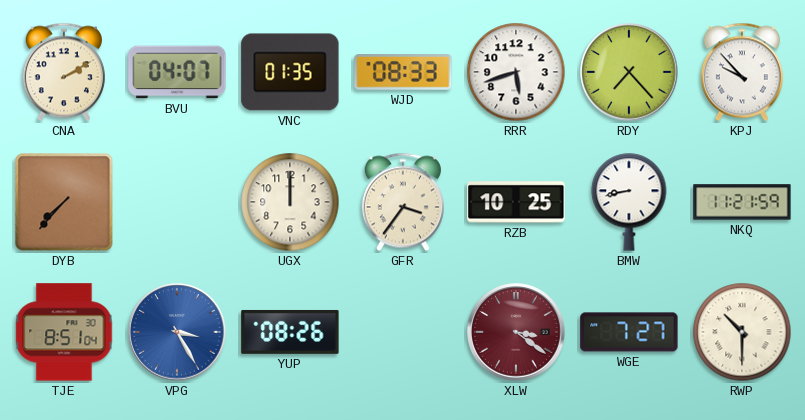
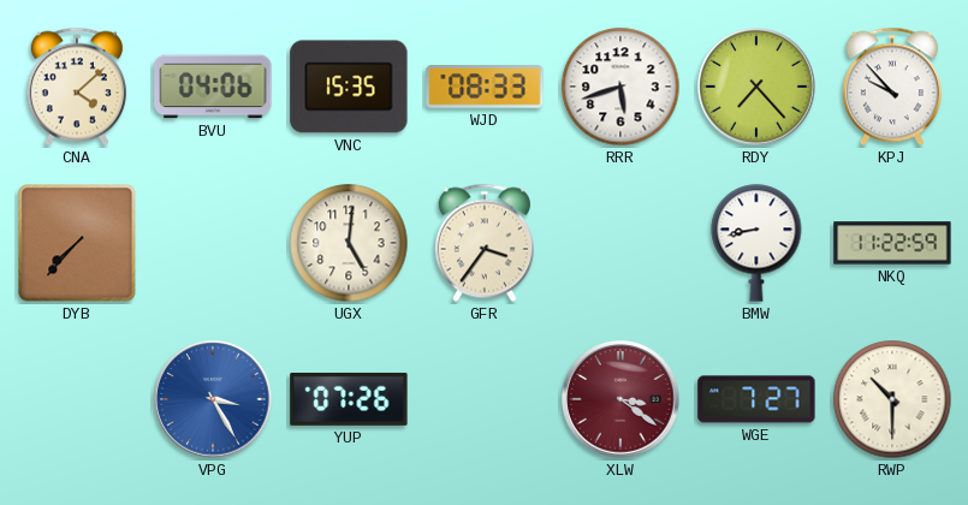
CNA: 2:10 -> 4:08 (77, 87)
BVU: 04:07 -> 04:06 (213, 87)
VNC: 01:35 -> 15:35 (349, 87)
UGX: 12:00 -> 5:01 (349, 243)
RZB: 10:25 -> none (516, 202)
NKQ: 11:21 -> 11:22 (892, 243)
TJE: 8:51 -> none (64, 332)
YUP: 08:26 -> 07:26 (349, 399)
